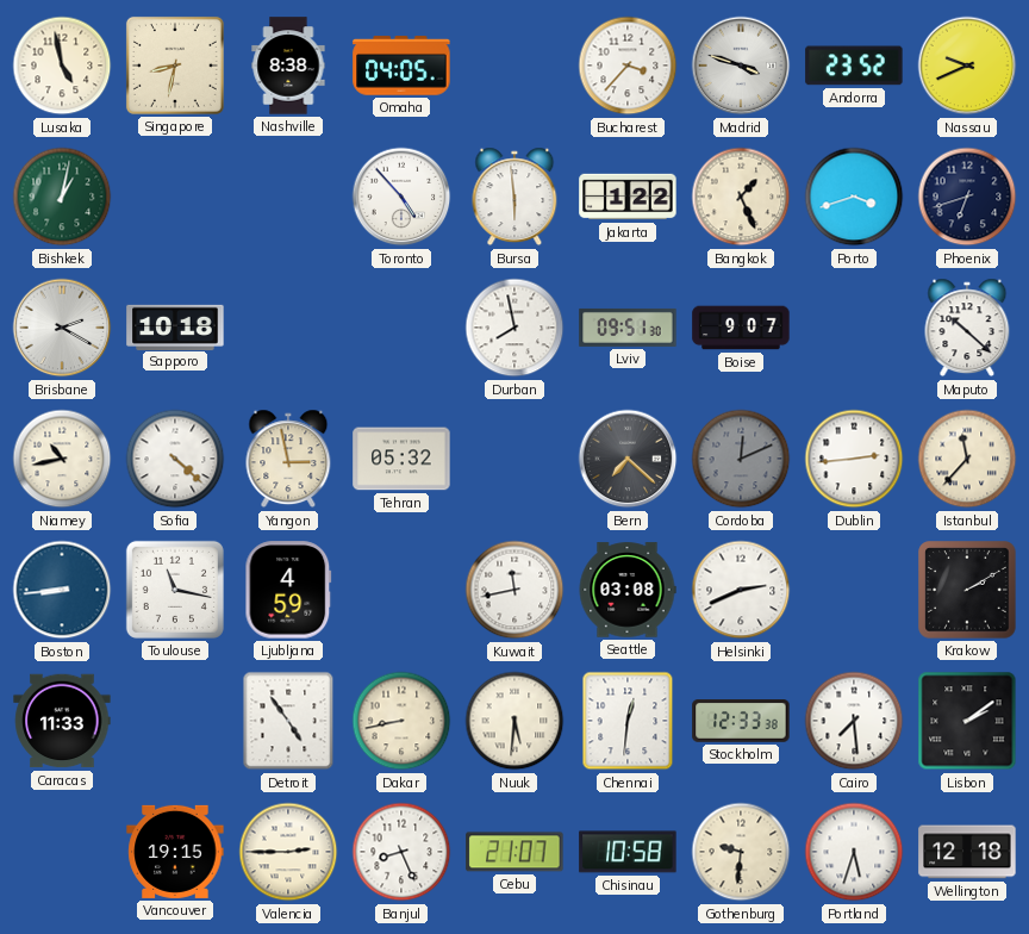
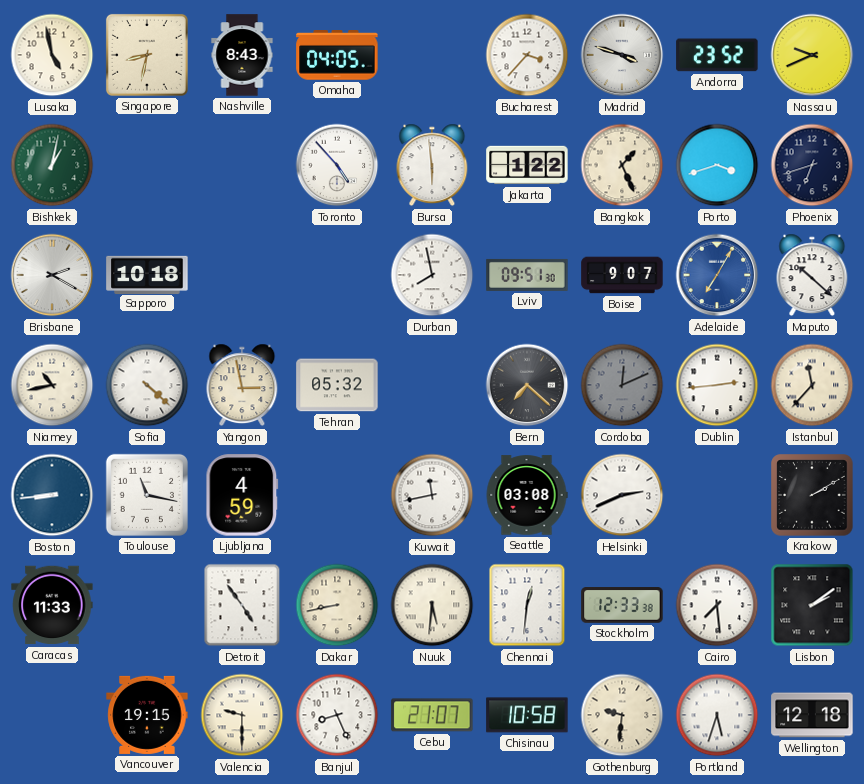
Nashville: 8:38 -> 8:43 (242, 55)
Adelaide: none -> 7:05 (717, 275)
Valencia: 2:45 -> 9:30 (242, 715)
